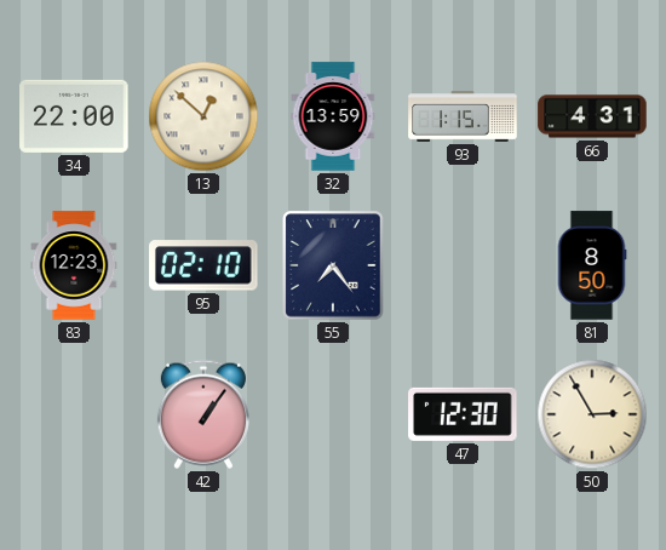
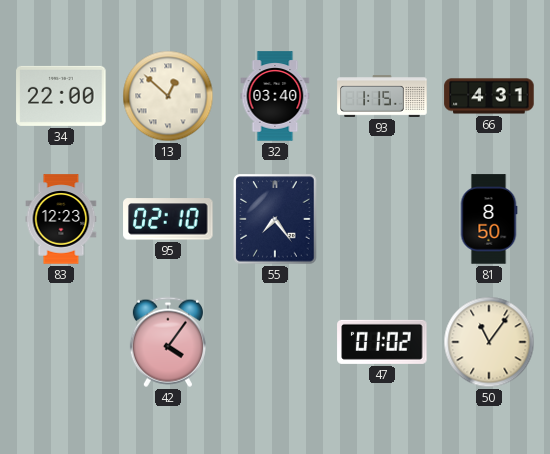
32: 13:59 -> 03:40 (275, 96)
42: 1:06 -> 4:06 (168, 342)
47: 12:30 -> 01:02 (382, 342)
50: 2:55 -> 11:06 (489, 342)
